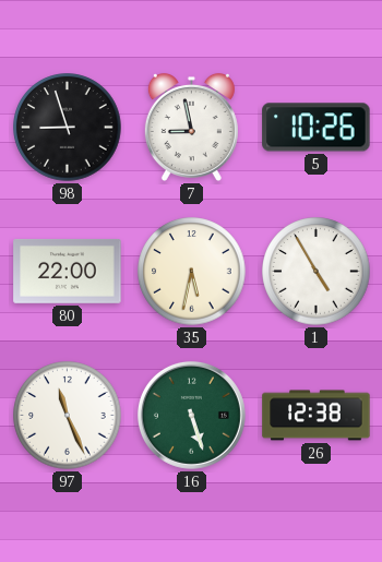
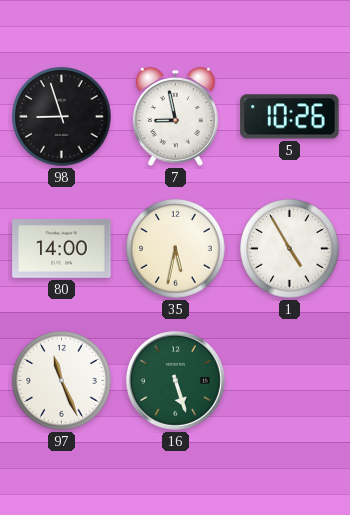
80: 22:00 -> 14:00 (62, 248)
26: 12:38 -> none (317, 416)
